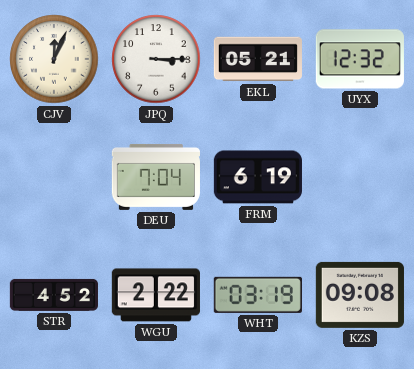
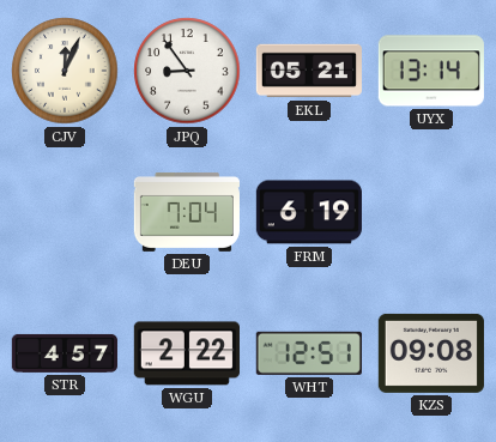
JPQ: 3:15 -> 8:54 (187, 71)
UYX: 12:32 -> 13:14 (431, 71)
STR: 4:52 -> 4:57 (65, 353)
WHT: 03:19 -> 12:51 (309, 353)
